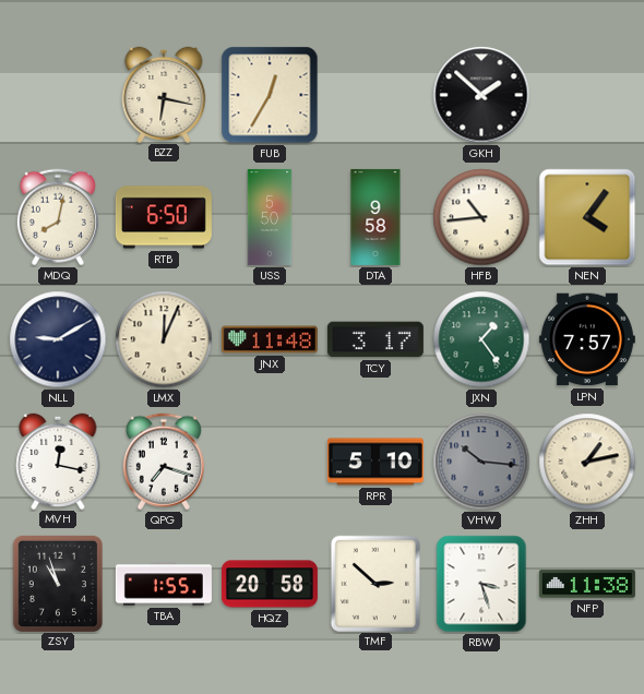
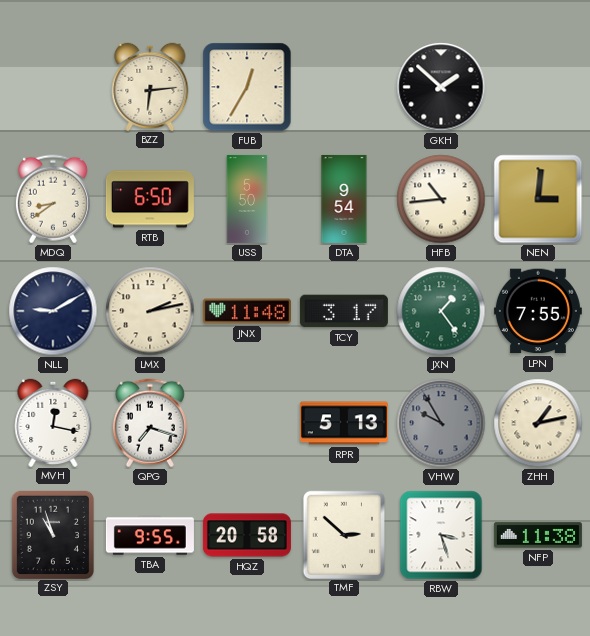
BZZ: 6:17 -> 6:14 (150, 86)
MDQ: 8:02 -> 8:39 (53, 199)
DTA: 9:58 -> 9:54 (344, 199)
NEN: 4:06 -> 3:01 (538, 199)
LMX: 12:04 -> 2:13 (150, 311)
LPN: 7:57 -> 7:55 (538, 311)
RPR: 5:10 -> 5:13 (344, 423)
VHW: 10:16 -> 9:55 (441, 423)
TBA: 1:55 -> 9:55 (150, 535)
